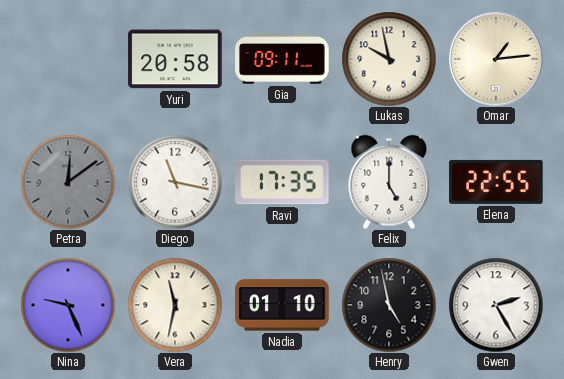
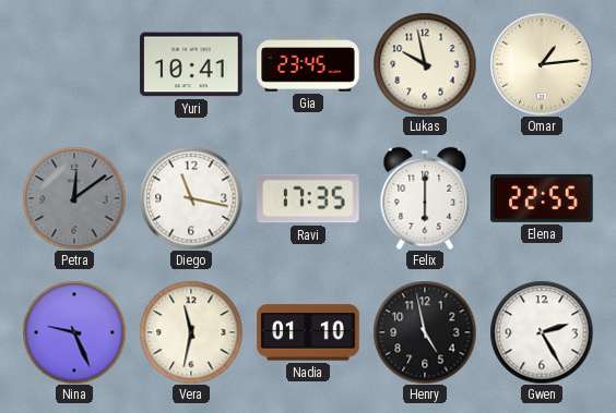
Yuri: 20:58 -> 10:41 (191, 64)
Gia: 09:11 -> 23:45 (308, 64)
Felix: 5:00 -> 6:00 (425, 198)
